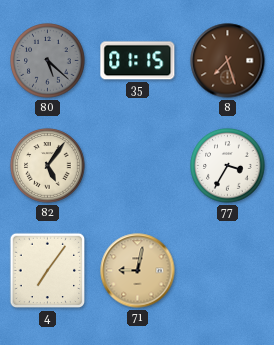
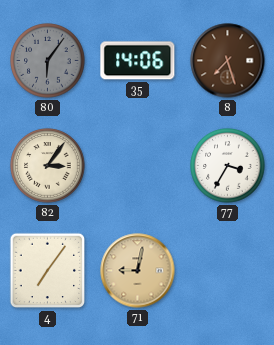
80: 5:22 -> 6:06 (48, 61)
35: 01:15 -> 14:06 (138, 61)
82: 5:06 -> 3:06 (48, 166)
